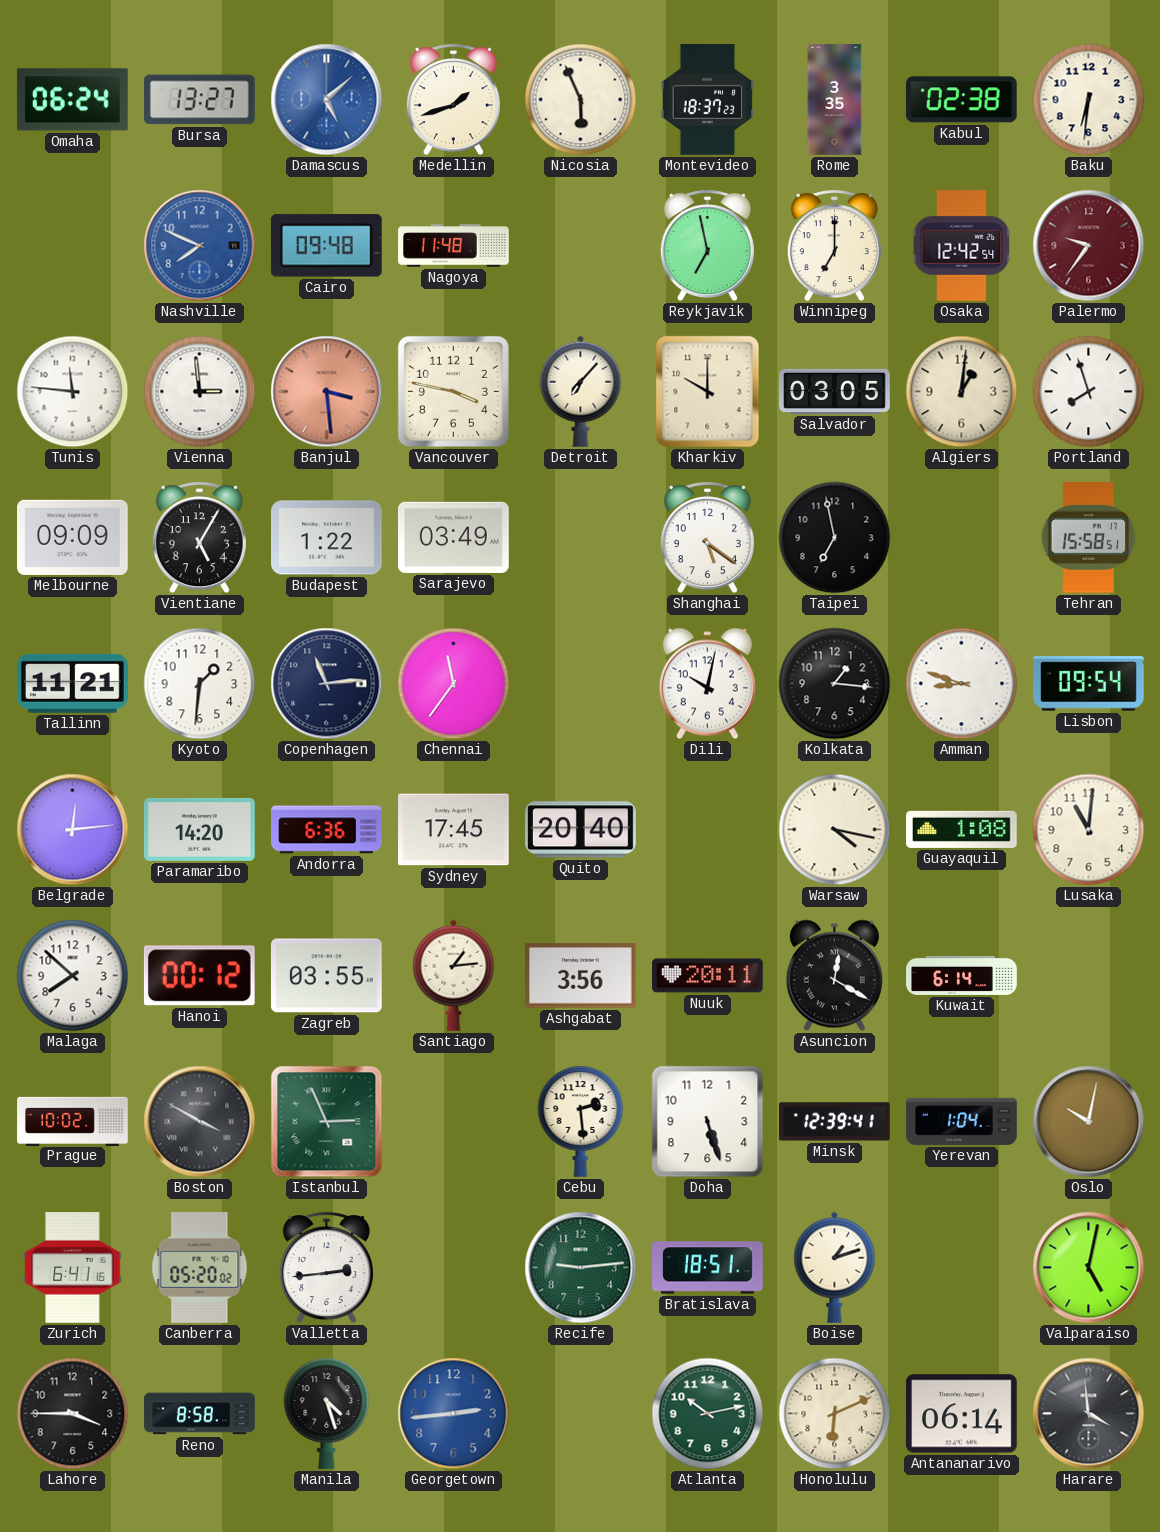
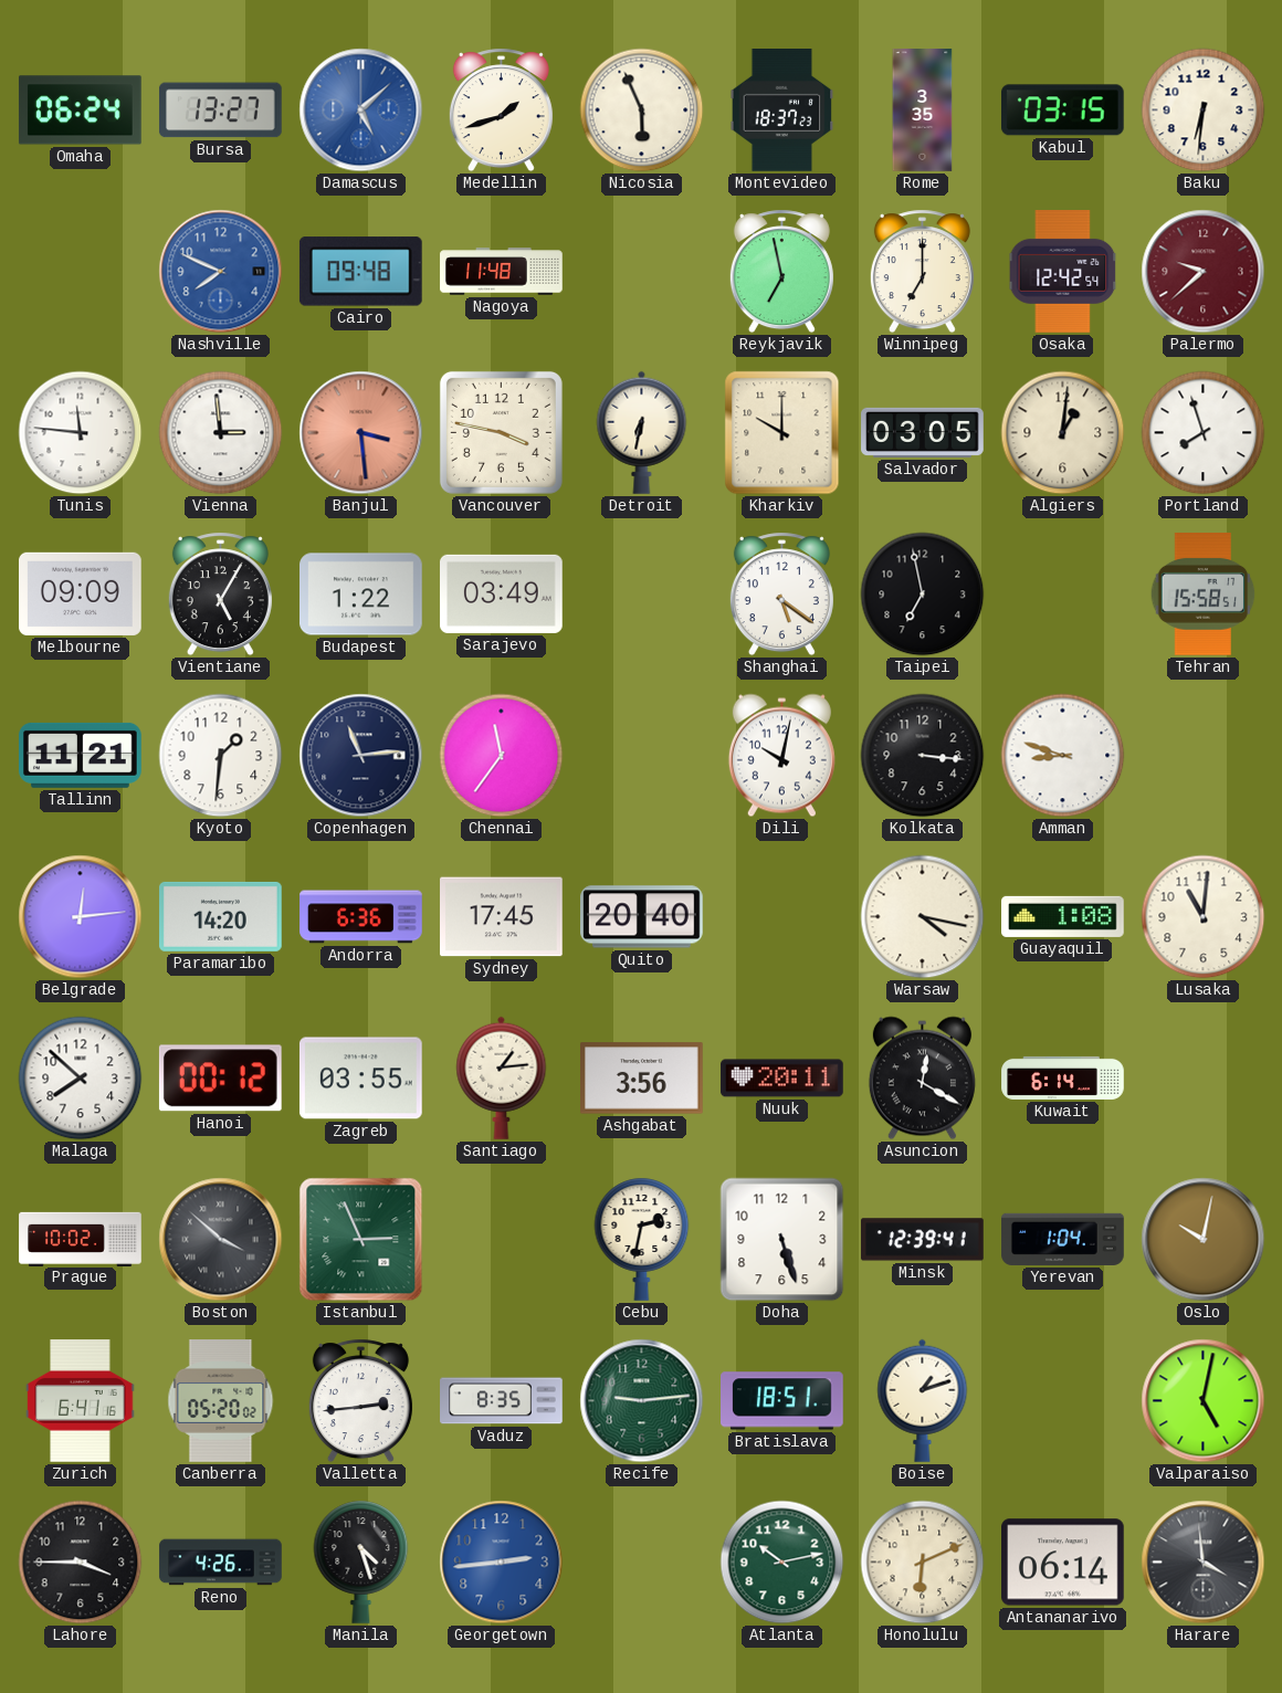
Kabul: 02:38 -> 03:15 (1062, 111)
Palermo: 9:36 -> 9:38 (1204, 272)
Detroit: 7:07 -> 6:32 (642, 432)
Kolkata: 1:16 -> 3:16 (923, 756)
Lisbon: 09:54 -> none (1089, 684)
Boston: 3:50 -> 3:52 (221, 1240)
Cebu: 2:29 -> 2:32 (642, 1239)
Vaduz: none -> 8:35 (502, 1401)
Reno: 8:58 -> 4:26 (221, 1563)
